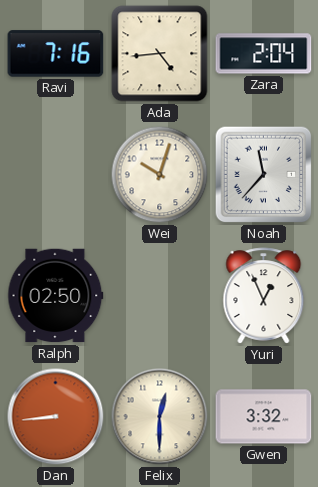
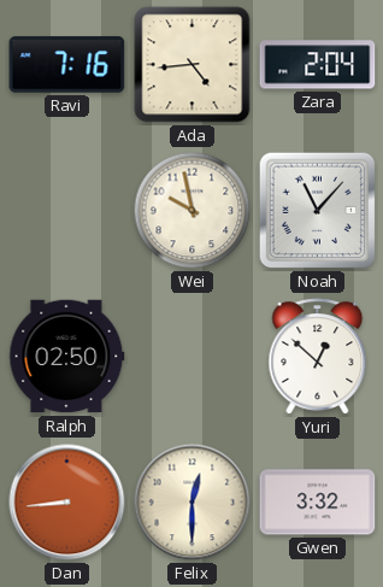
Wei: 10:03 -> 9:58 (193, 211)
Noah: 11:37 -> 11:07 (318, 211)
Yuri: 12:56 -> 12:52 (318, 357)
